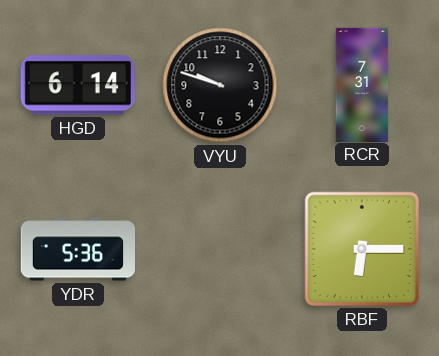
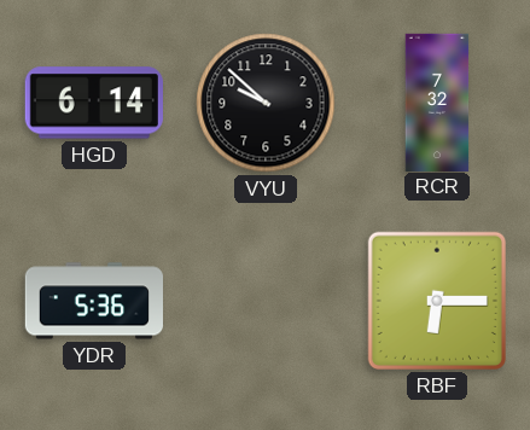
VYU: 9:48 -> 9:52 (266, 103)
RCR: 7:31 -> 7:32 (437, 101)
